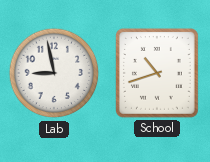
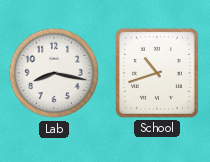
Lab: 8:58 -> 8:17 (54, 73)
